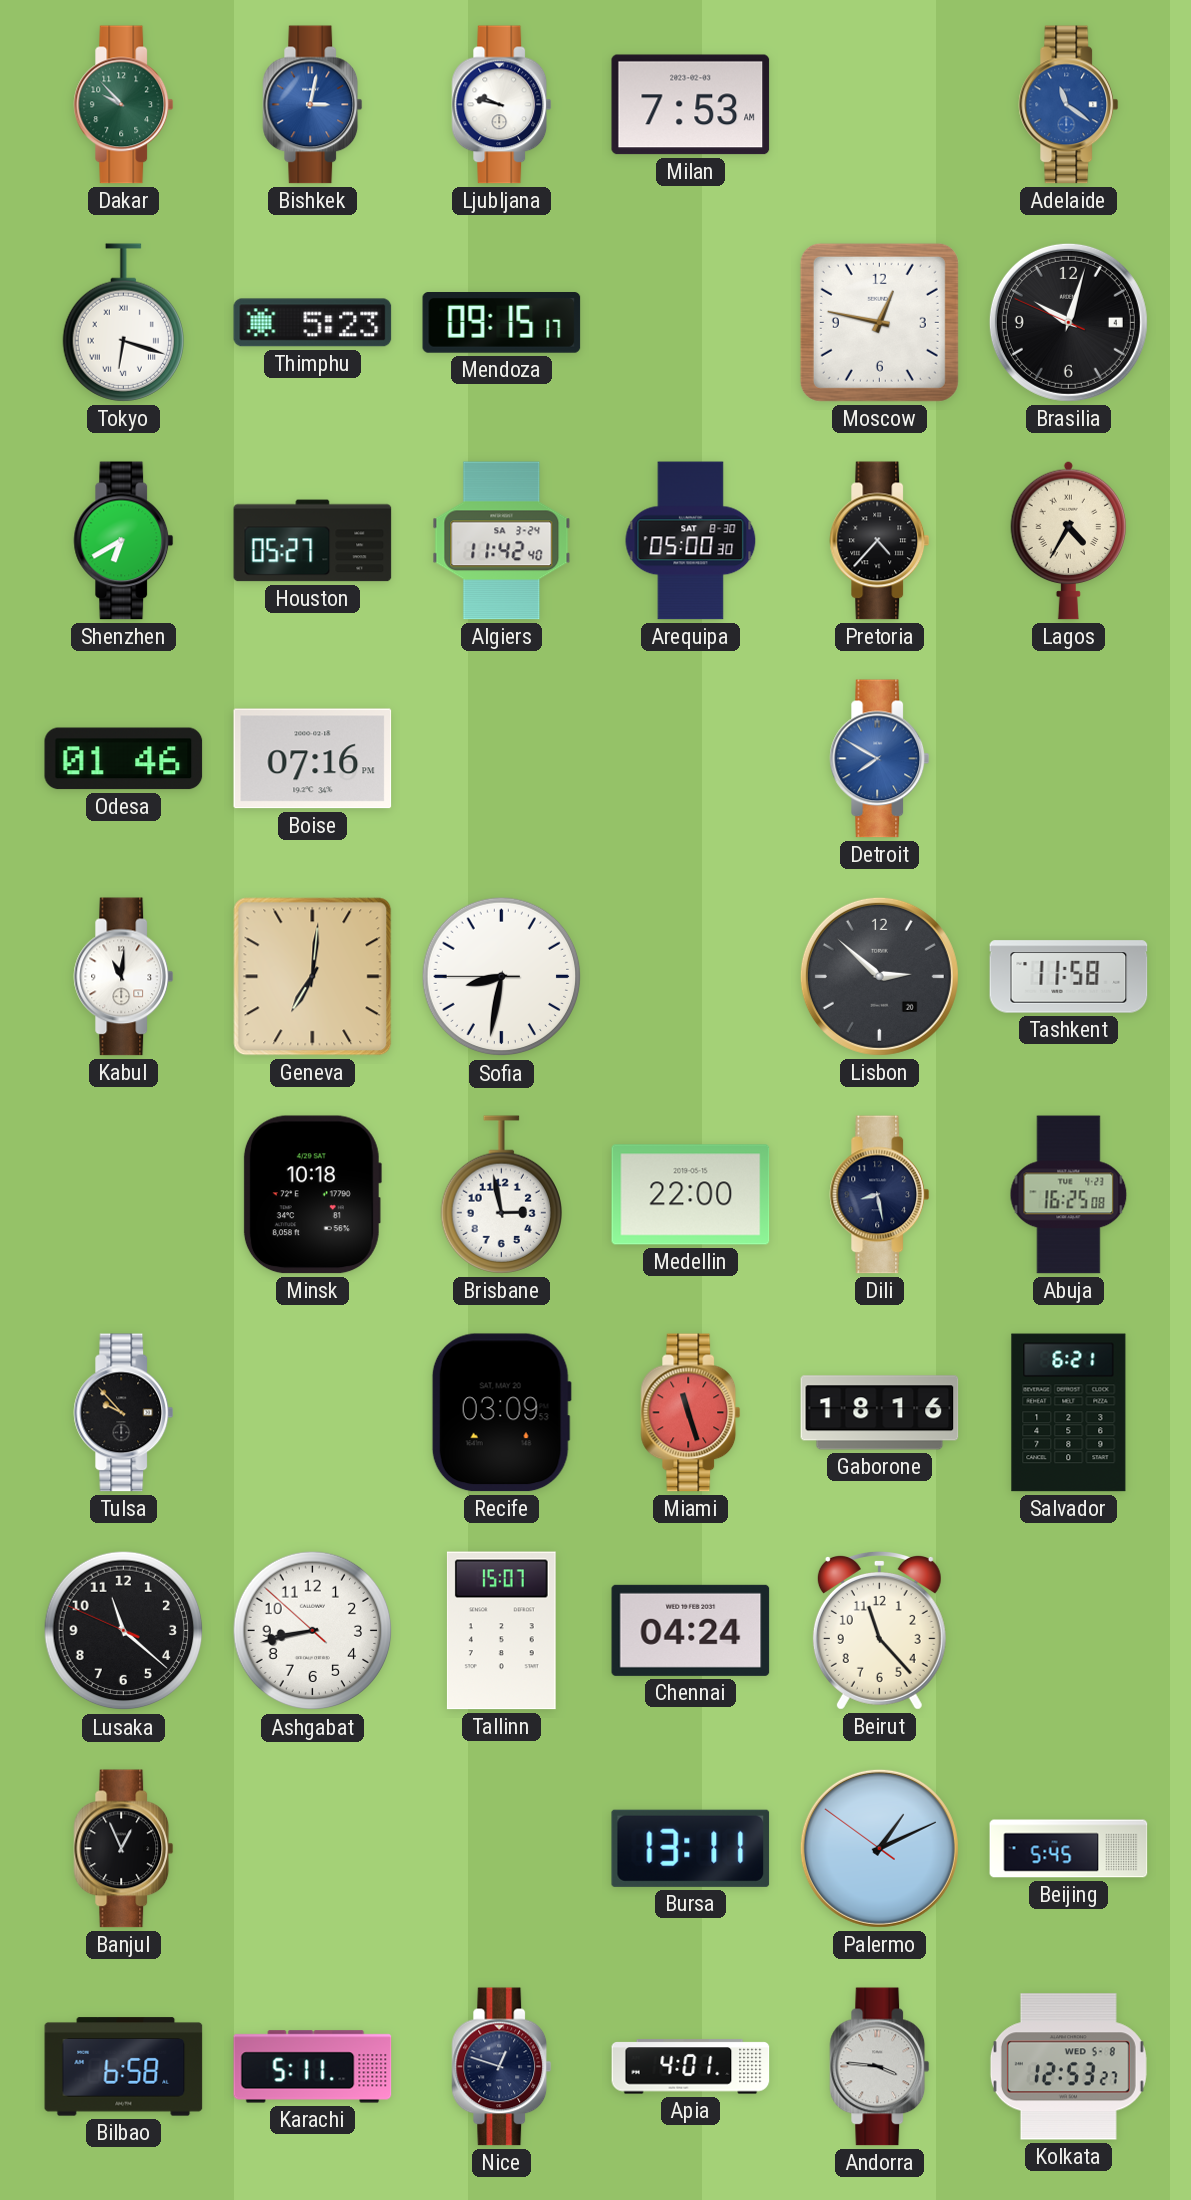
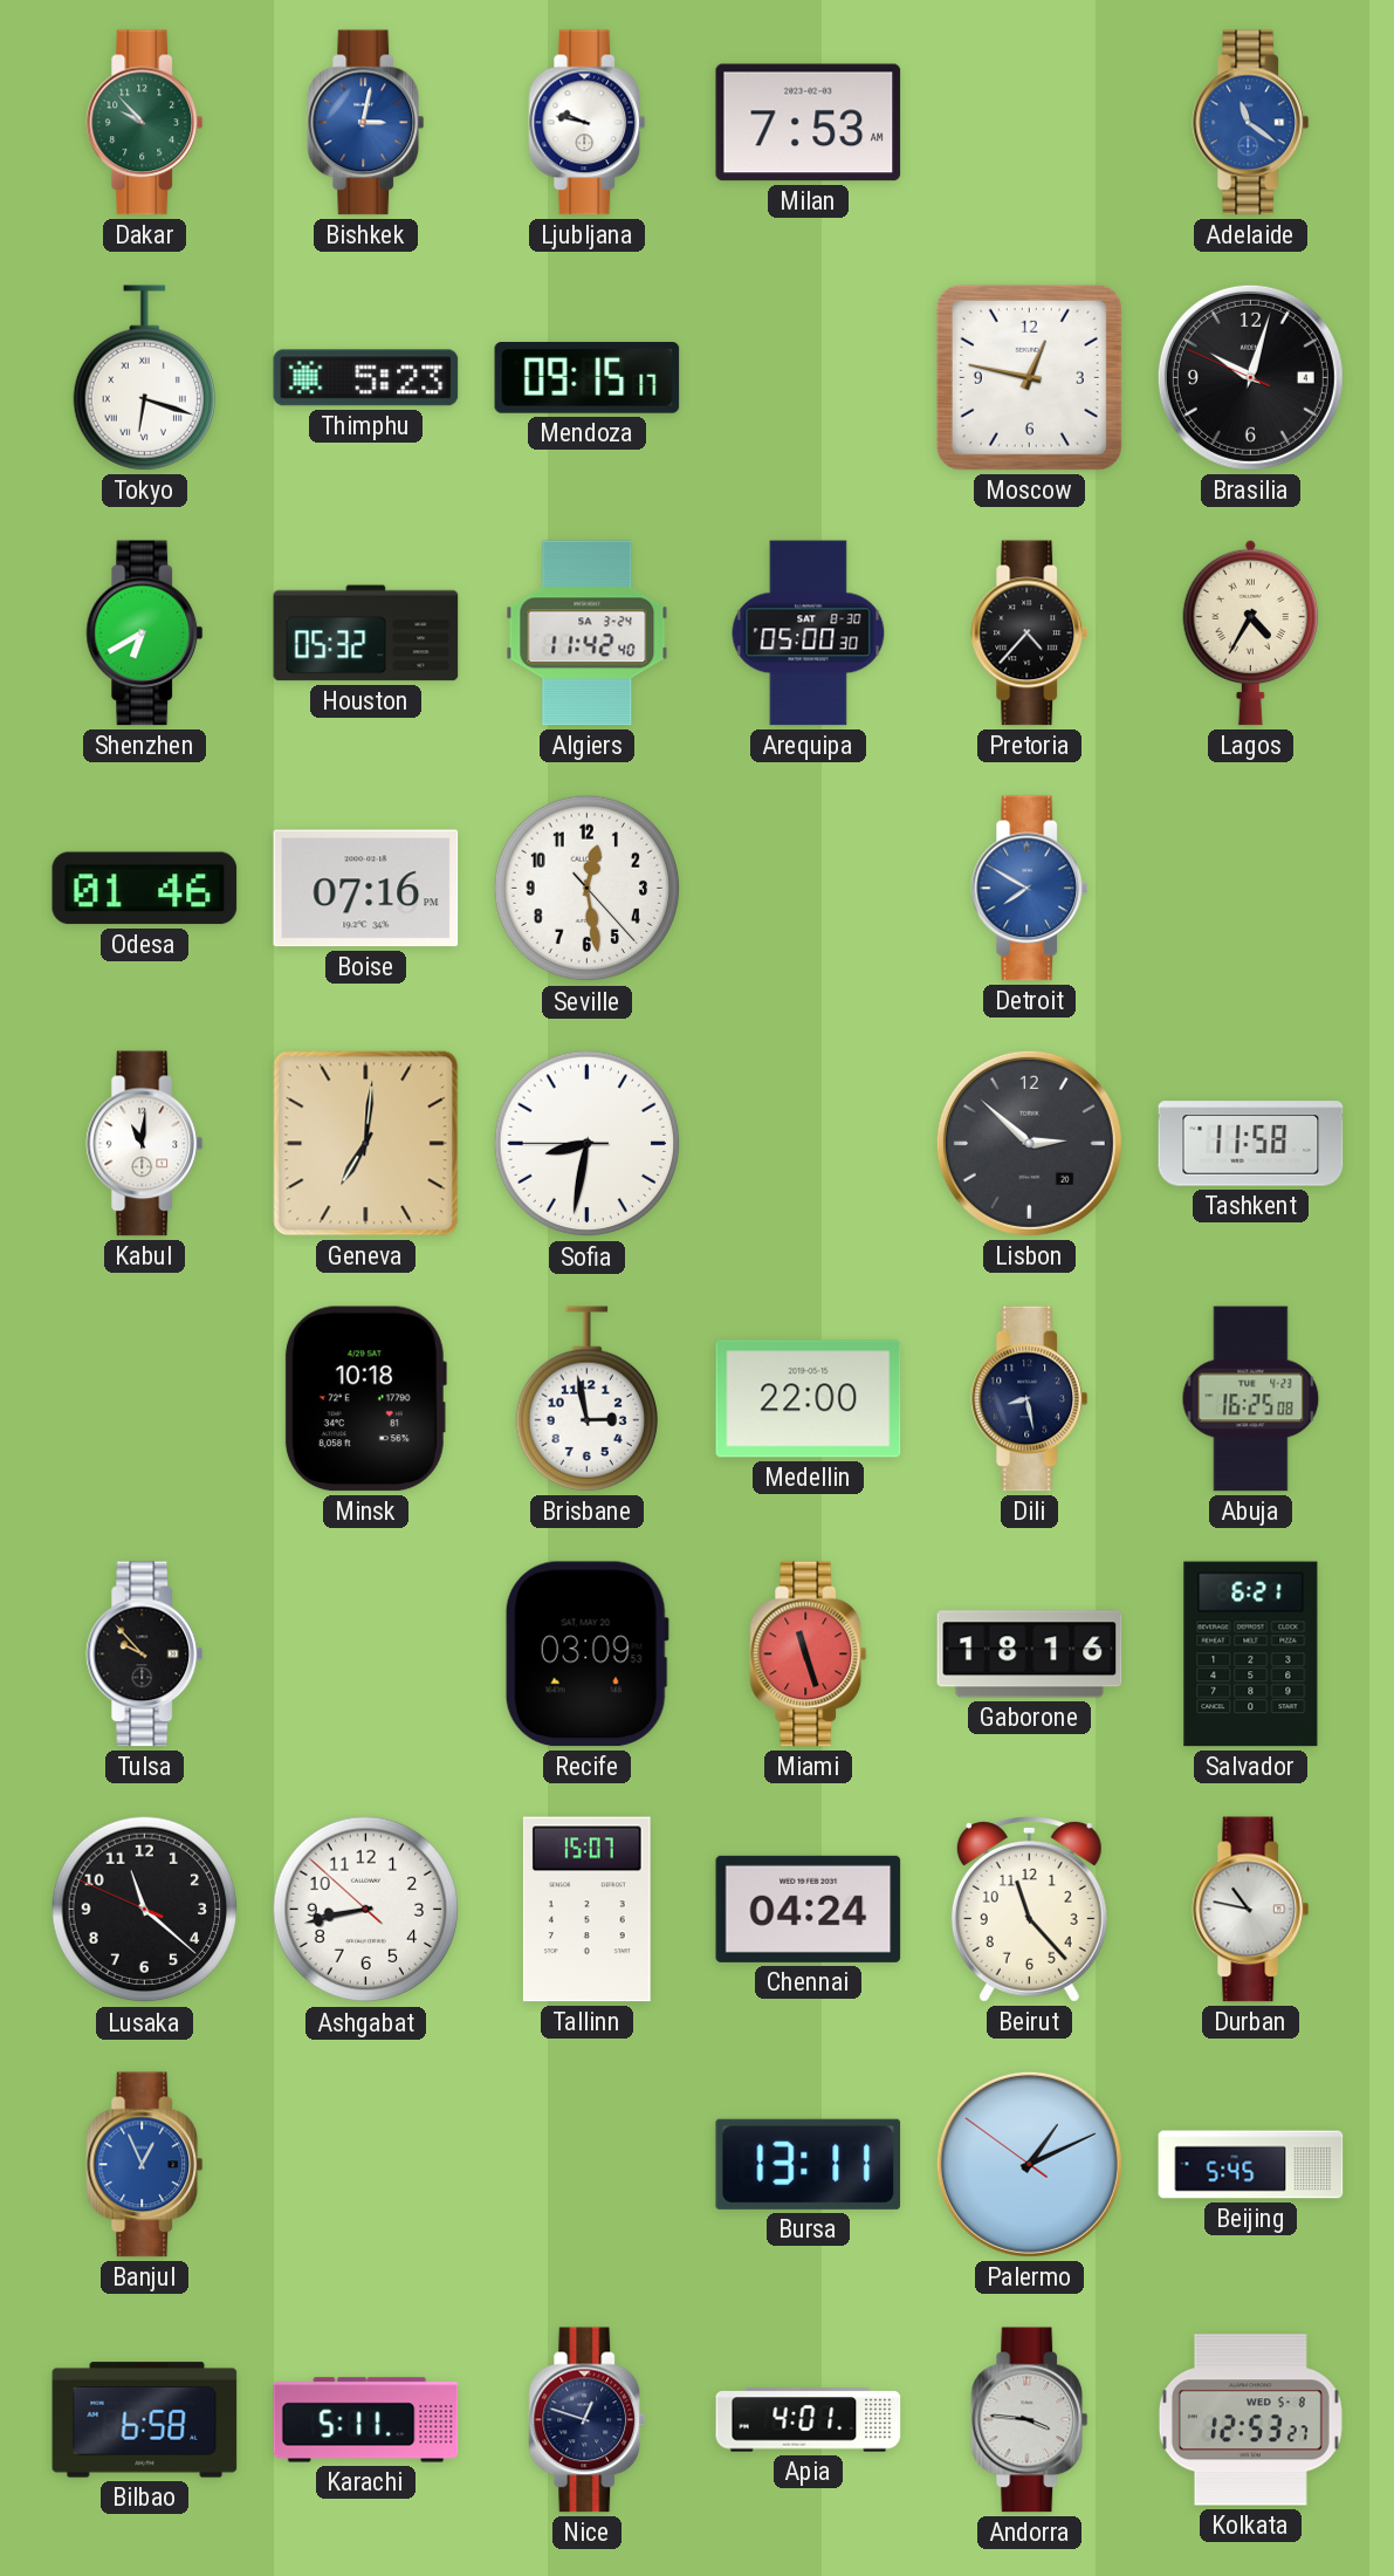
Houston: 05:27 -> 05:32 (366, 633)
Seville: none -> 12:28 (588, 889)
Durban: none -> 10:47 (1251, 1910)
Banjul dial: black -> blue (145, 2165)
